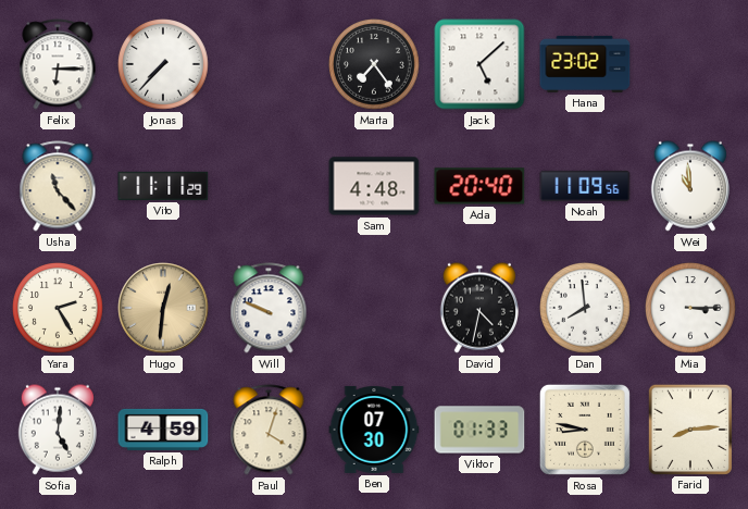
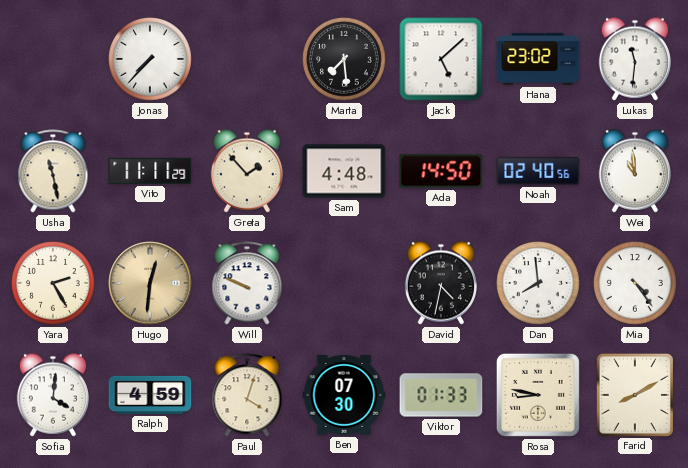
Felix: 6:15 -> none (58, 64)
Marta: 7:24 -> 7:29 (344, 59)
Lukas: none -> 11:31 (635, 59)
Usha: 11:23 -> 11:28 (53, 171)
Greta: none -> 1:53 (247, 171)
Ada: 20:40 -> 14:50 (441, 171)
Noah: 11:09 -> 02:40 (538, 171)
Mia: 3:15 -> 4:24 (635, 283)
Sofia: 5:01 -> 4:01 (53, 395)
Farid: 8:14 -> 8:10 (635, 394)
